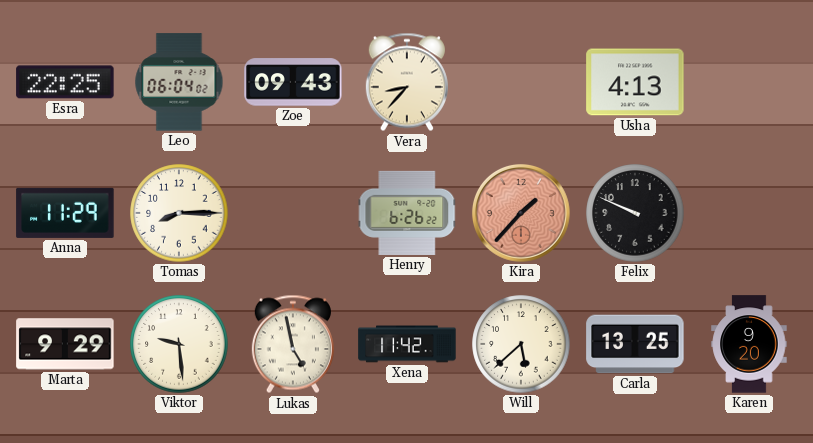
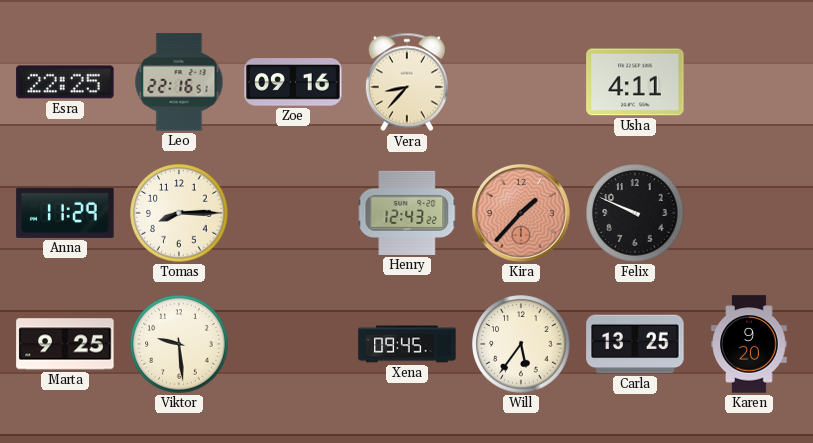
Leo: 06:04 -> 22:16 (179, 82)
Zoe: 09:43 -> 09:16 (293, 82)
Usha: 4:13 -> 4:11 (635, 82)
Henry: 6:26 -> 12:43 (407, 213)
Marta: 9:29 -> 9:25 (65, 344)
Lukas: 4:58 -> none (293, 344)
Xena: 11:42 -> 09:45 (407, 344)
Will: 5:38 -> 5:36 (521, 344)
